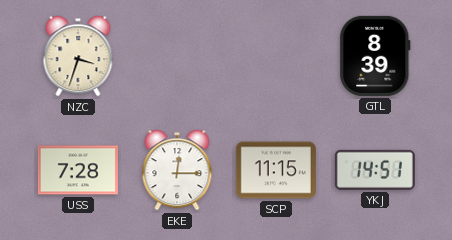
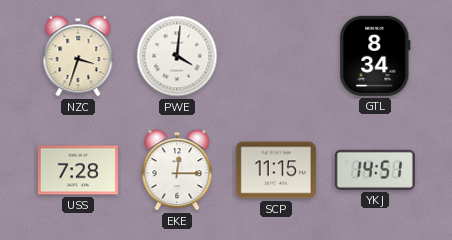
PWE: none -> 4:01 (177, 56)
GTL: 8:39 -> 8:34 (375, 56)
